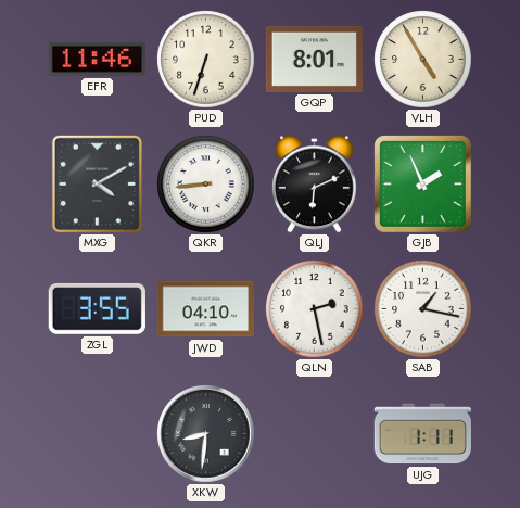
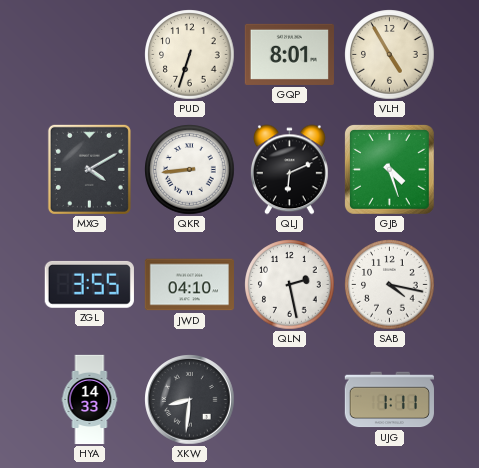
EFR: 11:46 -> none (97, 59)
GJB: 1:56 -> 4:27 (389, 169)
SAB: 1:17 -> 4:17 (390, 285)
HYA: none -> 14:33 (90, 400)
